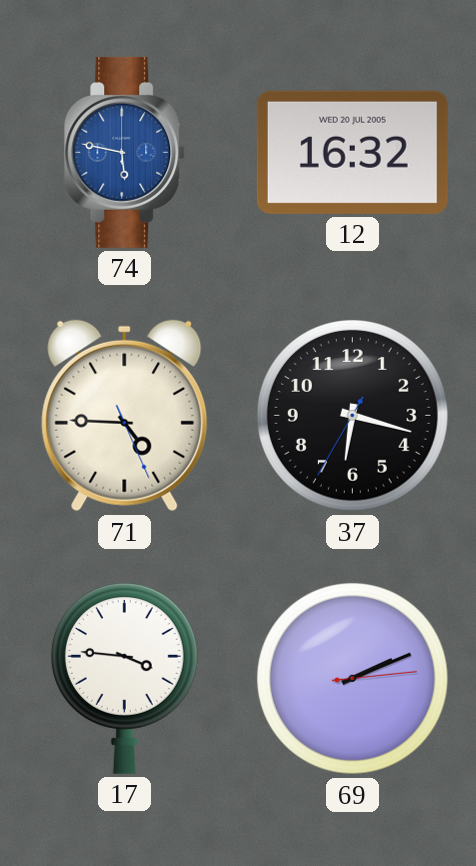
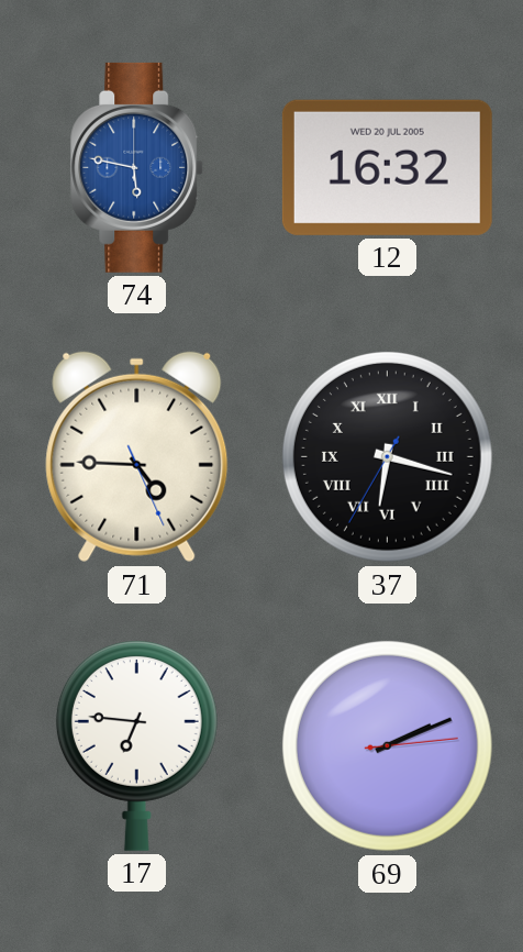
37 numerals: Arabic -> Roman (387, 456)
17: 3:46 -> 6:46 (136, 746)
